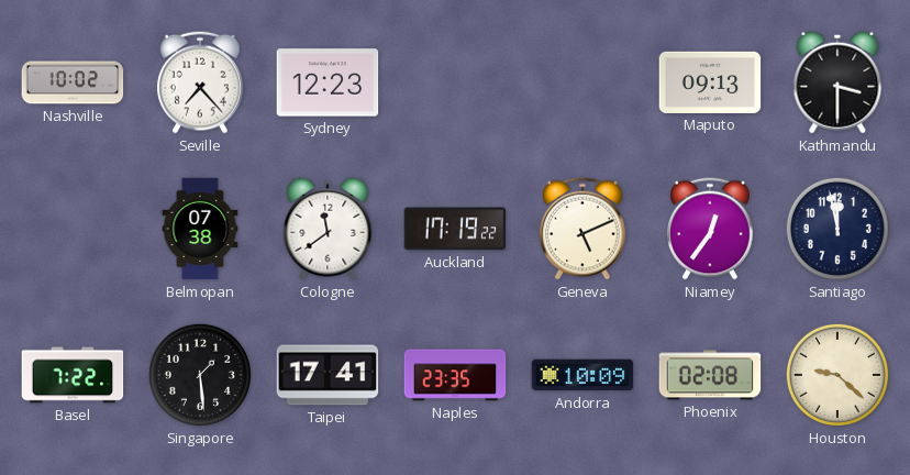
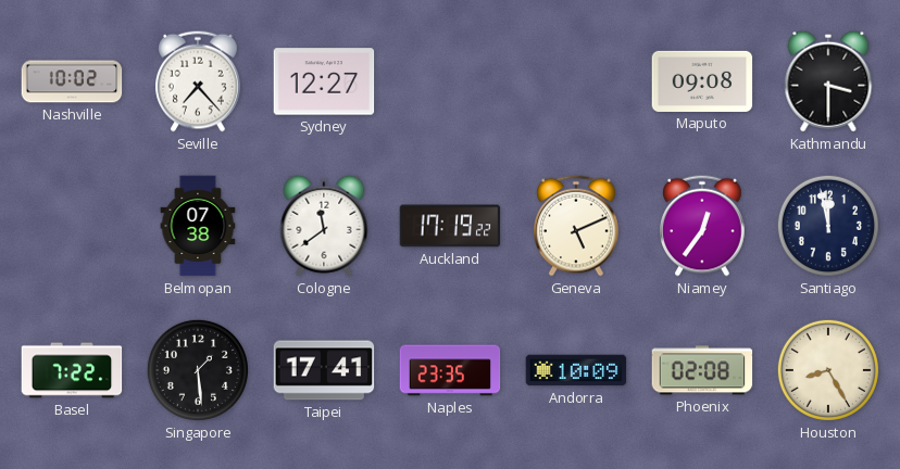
Sydney: 12:23 -> 12:27 (324, 81)
Maputo: 09:13 -> 09:08 (702, 81)
Houston: 9:22 -> 8:25 (828, 370)
